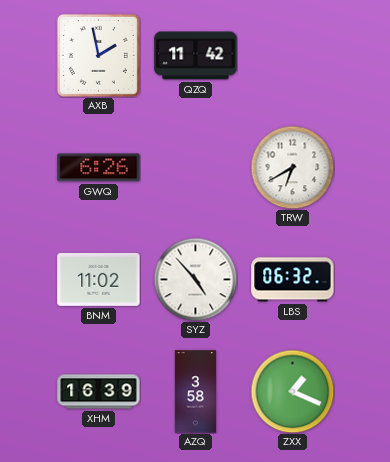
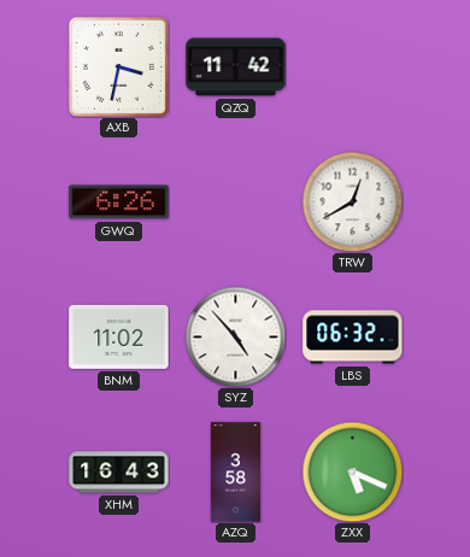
AXB: 1:58 -> 3:32 (118, 66)
TRW: 6:40 -> 12:40 (352, 201)
XHM: 16:39 -> 16:43 (119, 473)
ZXX: 1:19 -> 5:19 (352, 471)
